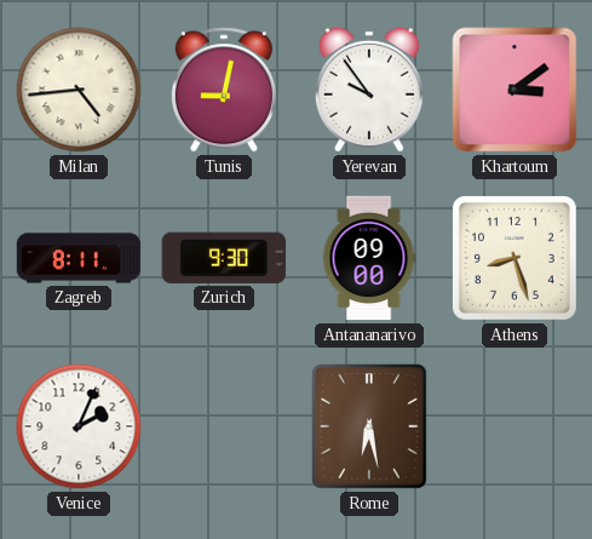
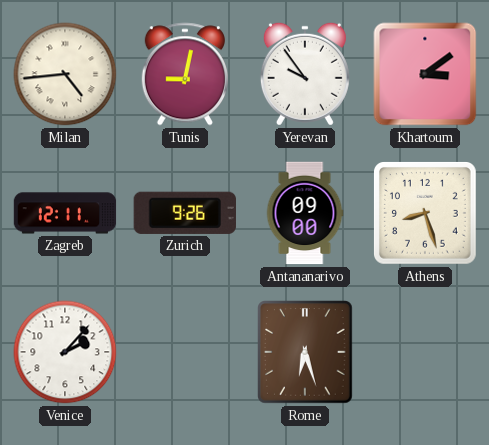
Zagreb: 8:11 -> 12:11 (65, 213)
Zurich: 9:30 -> 9:26 (185, 213)
Venice: 2:04 -> 2:07 (65, 352)
Rome: 6:28 -> 6:27 (306, 352)
